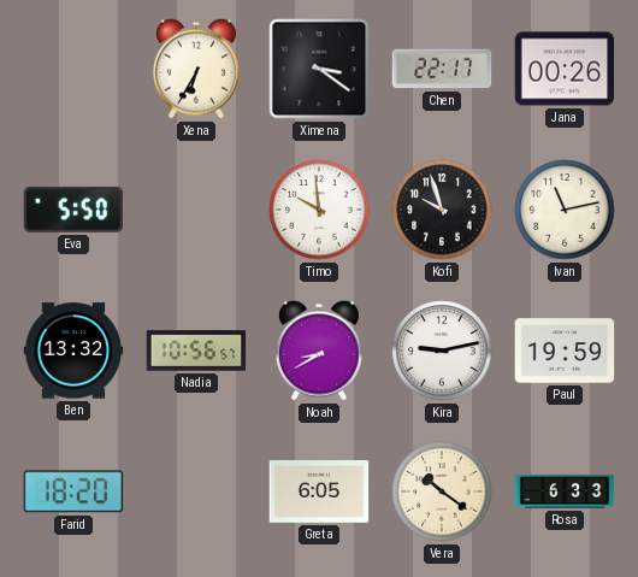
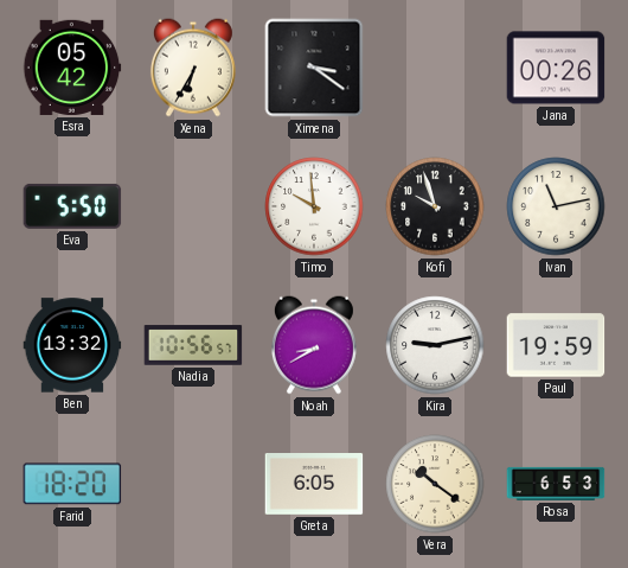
Esra: none -> 05:42 (72, 68)
Chen: 22:17 -> none (442, 69)
Rosa: 6:33 -> 6:53 (556, 484)
